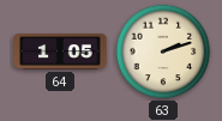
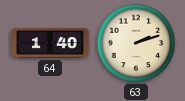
64: 1:05 -> 1:40 (50, 43)
